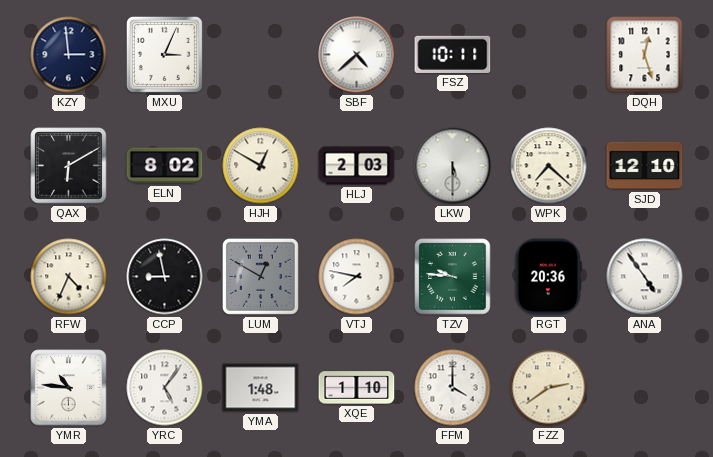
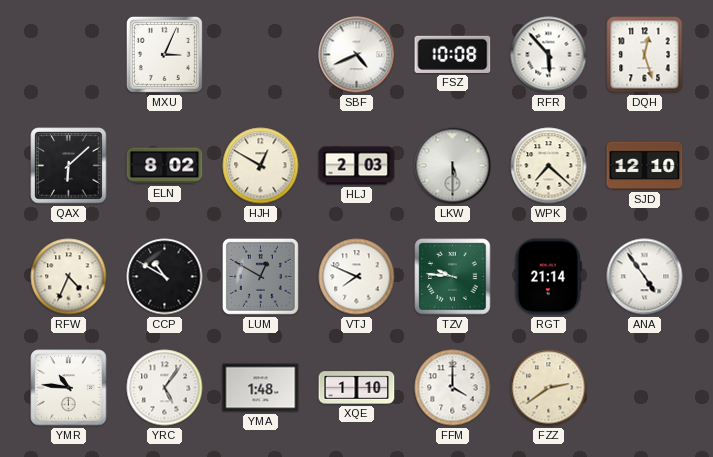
KZY: 2:59 -> none (69, 55)
SBF: 4:38 -> 4:41 (357, 55)
FSZ: 10:11 -> 10:08 (453, 54)
RFR: none -> 5:53 (549, 55)
QAX: 6:10 -> 6:08 (69, 166)
CCP: 8:58 -> 10:50 (165, 277)
VTJ: 7:47 -> 7:49 (357, 277)
RGT: 20:36 -> 21:14 (548, 277)
